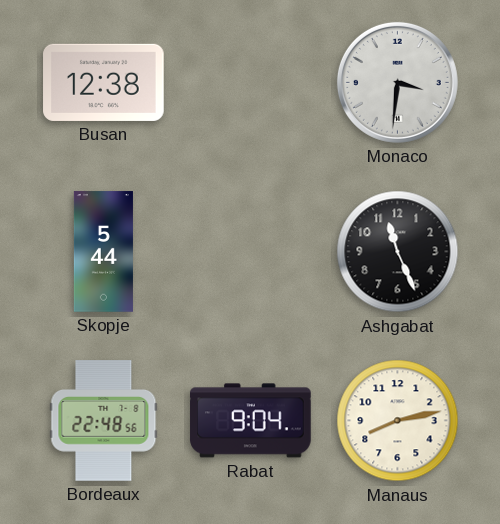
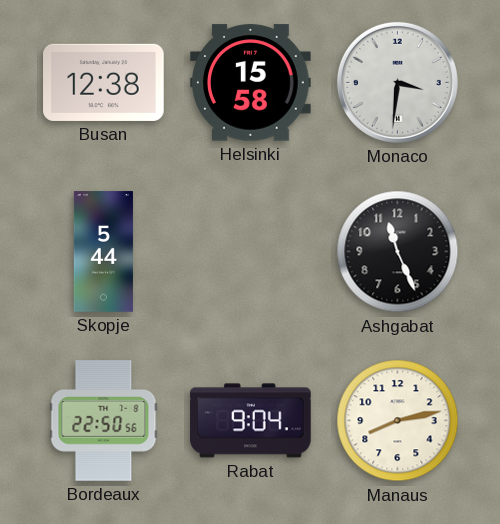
Helsinki: none -> 15:58 (251, 83)
Bordeaux: 22:48 -> 22:50 (104, 421)
